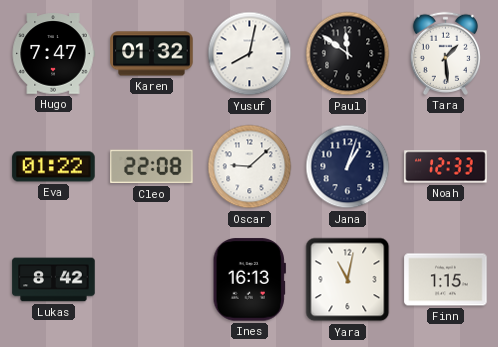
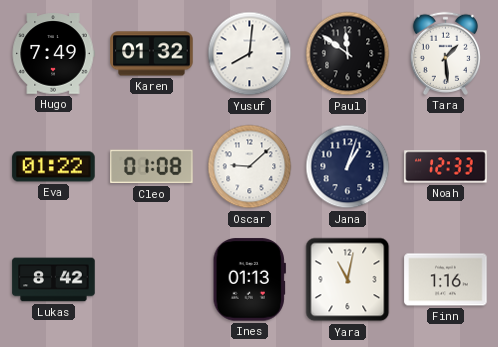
Hugo: 7:47 -> 7:49 (53, 54)
Yusuf: 8:02 -> 8:01 (250, 54)
Cleo: 22:08 -> 01:08 (152, 167)
Ines: 16:13 -> 01:13 (249, 280)
Finn: 1:15 -> 1:16 (446, 280)
